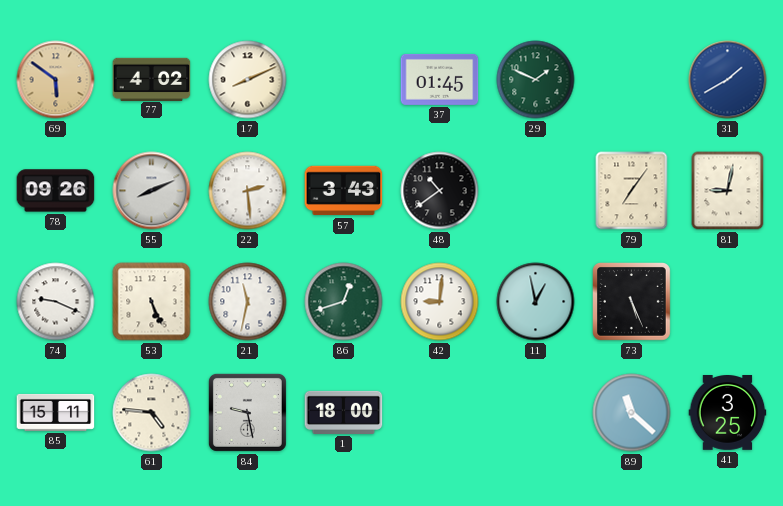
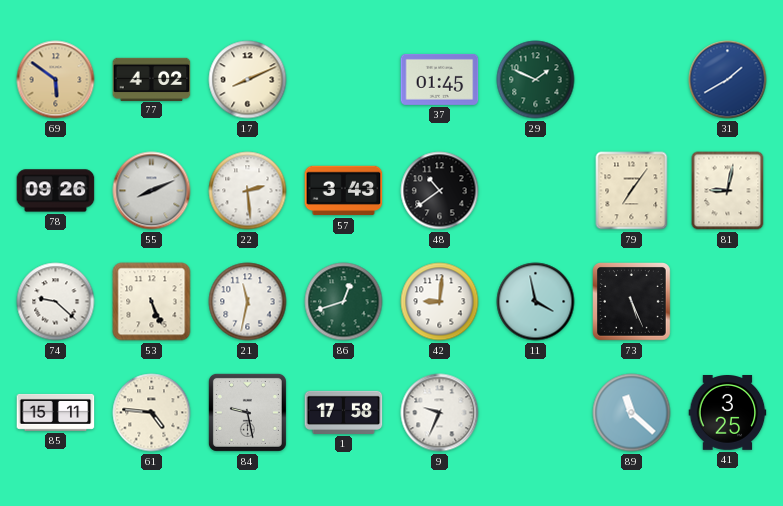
74: 9:19 -> 9:22 (56, 302)
11: 12:58 -> 3:58 (536, 302)
1: 18:00 -> 17:58 (344, 412)
9: none -> 9:34 (440, 413)
